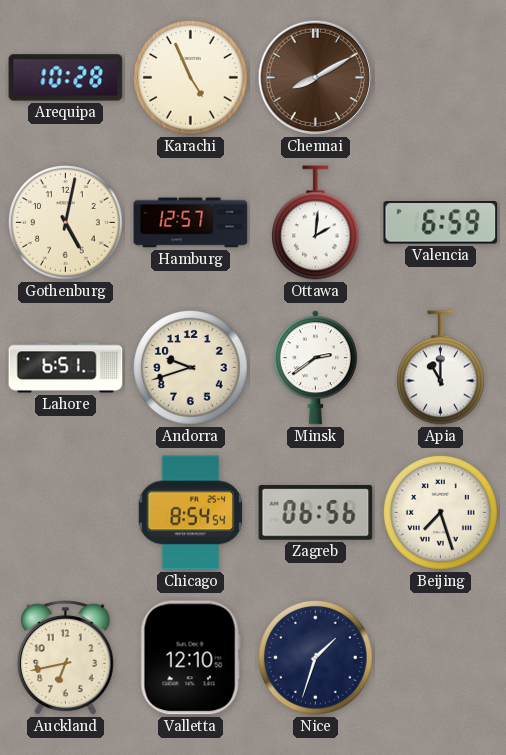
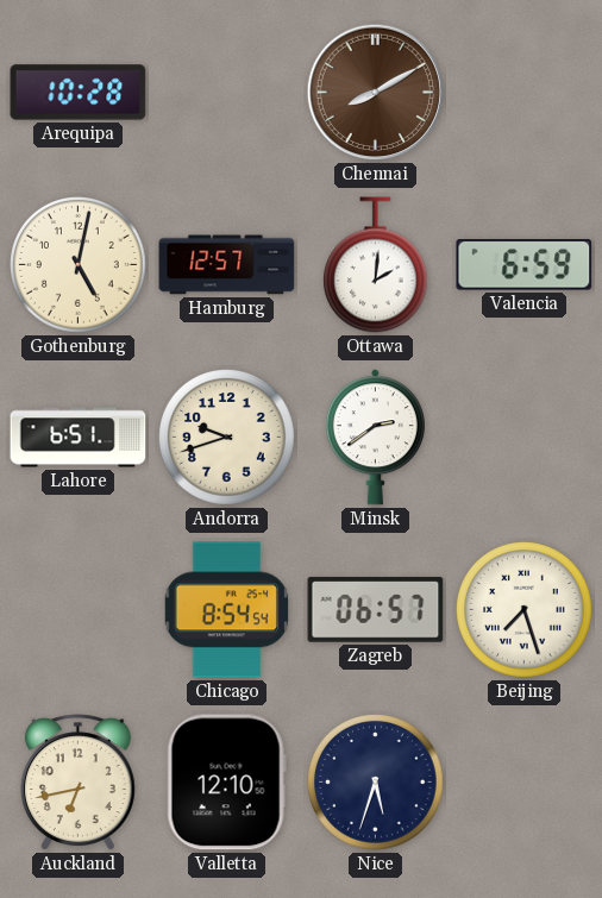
Karachi: 4:56 -> none (191, 78)
Apia: 11:00 -> none (441, 368)
Zagreb: 06:56 -> 06:57 (376, 610)
Nice: 1:33 -> 5:33 (376, 783)
